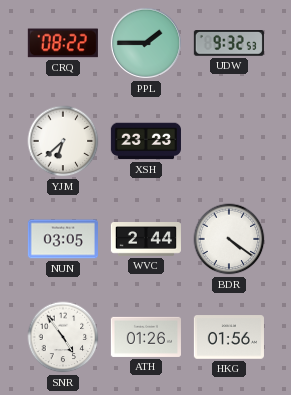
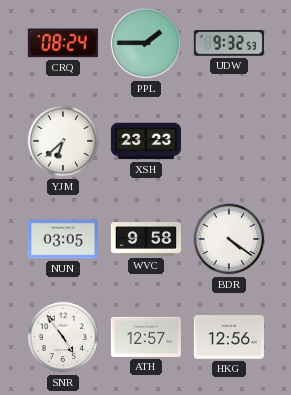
CRQ: 08:22 -> 08:24 (63, 43)
WVC: 2:44 -> 9:58 (146, 240)
ATH: 01:26 -> 12:57 (146, 337)
HKG: 01:56 -> 12:56 (229, 337)
